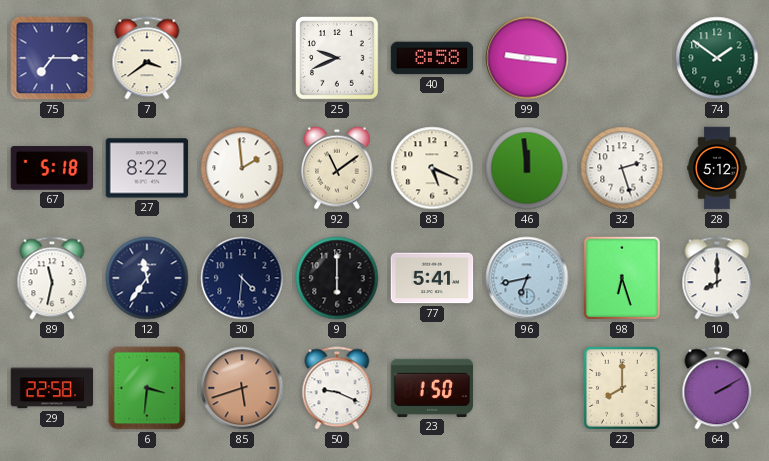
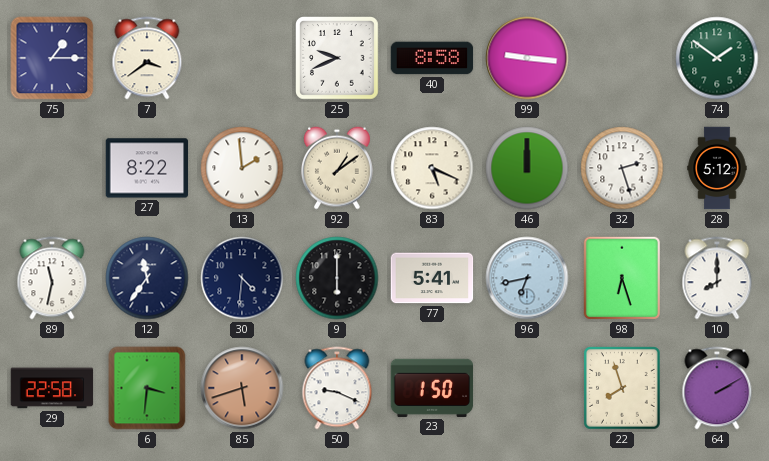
75: 7:15 -> 1:15 (52, 58)
67: 5:18 -> none (52, 168)
92: 11:09 -> 1:09 (337, 168)
46: 11:59 -> 12:00 (527, 168)
22: 8:00 -> 7:57 (623, 389)
